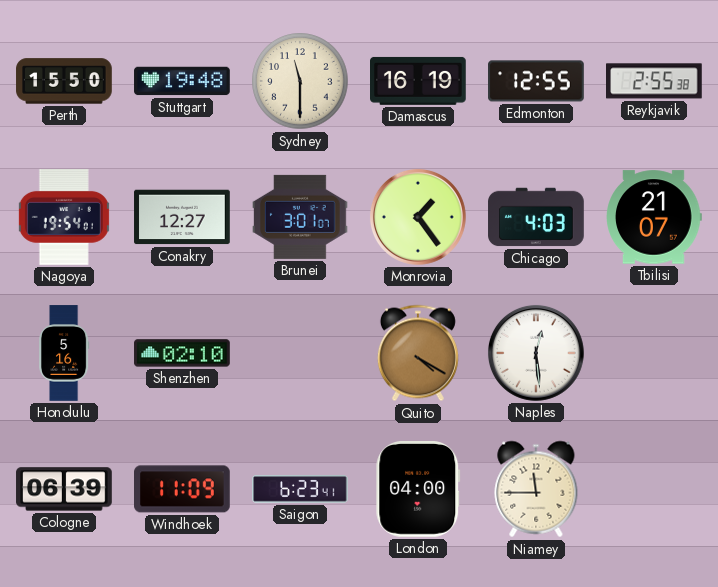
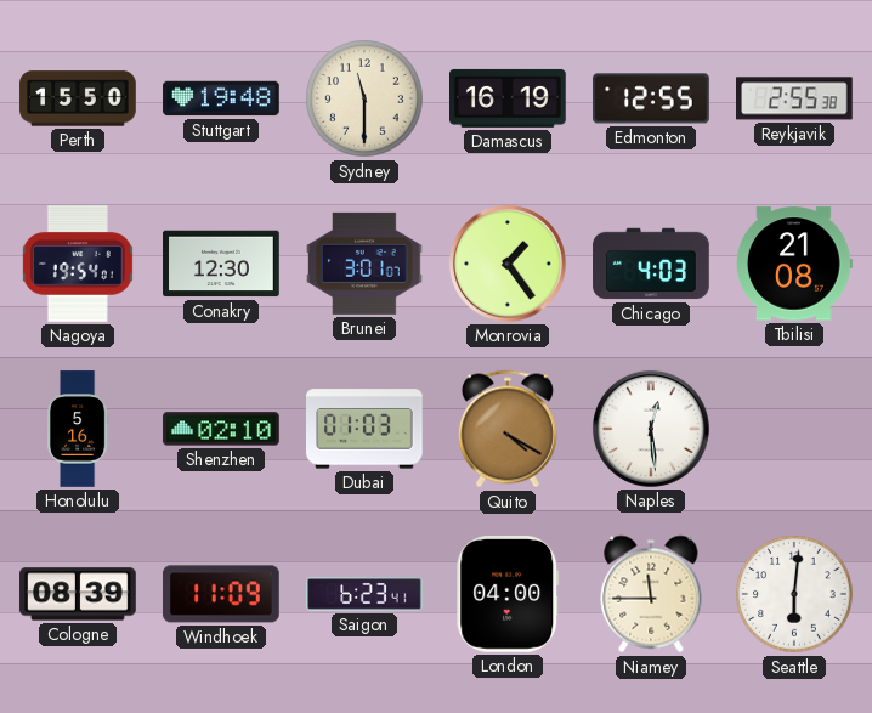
Conakry: 12:27 -> 12:30 (221, 264)
Tbilisi: 21:07 -> 21:08 (794, 264)
Dubai: none -> 01:03 (364, 429)
Cologne: 06:39 -> 08:39 (78, 594)
Seattle: none -> 6:01 (794, 594)
